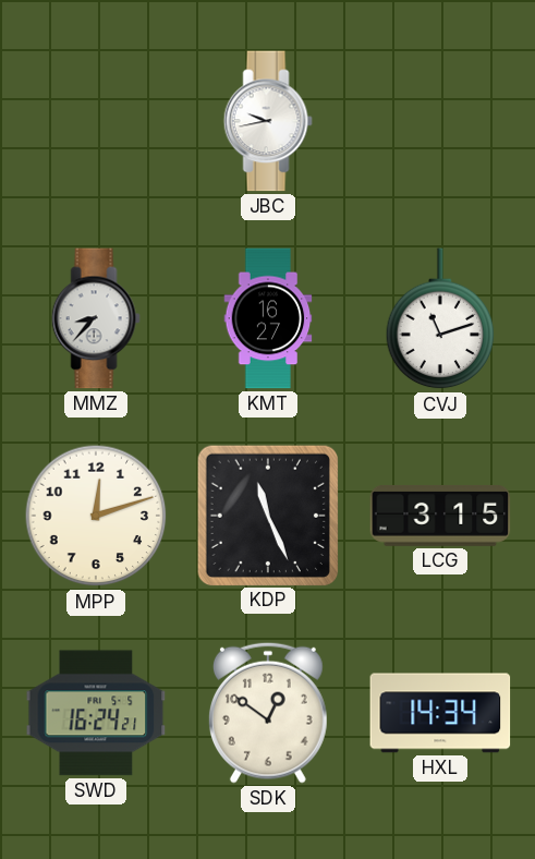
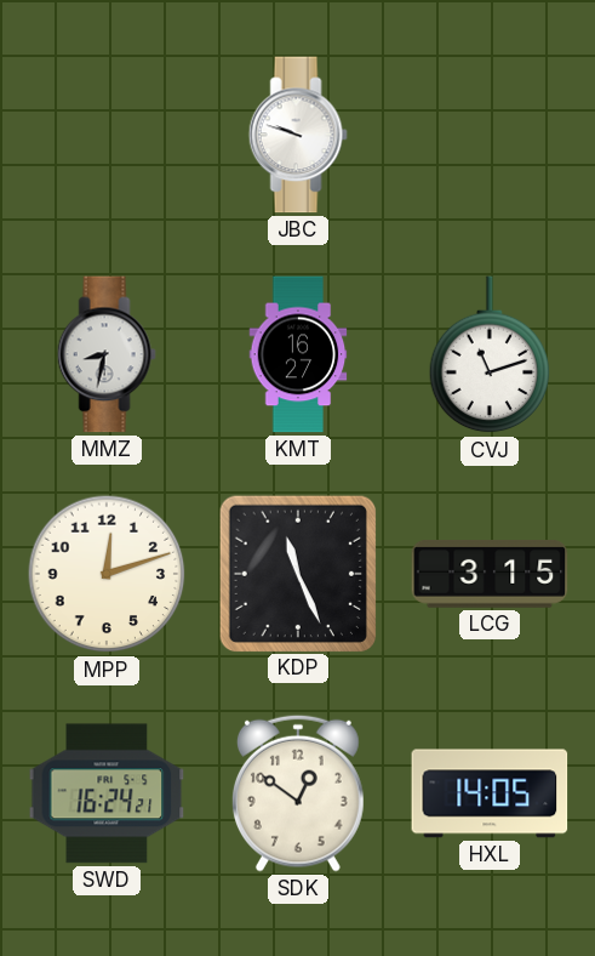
JBC: 9:43 -> 9:48 (298, 135)
MMZ: 8:37 -> 8:32 (107, 354)
HXL: 14:34 -> 14:05 (490, 793)
